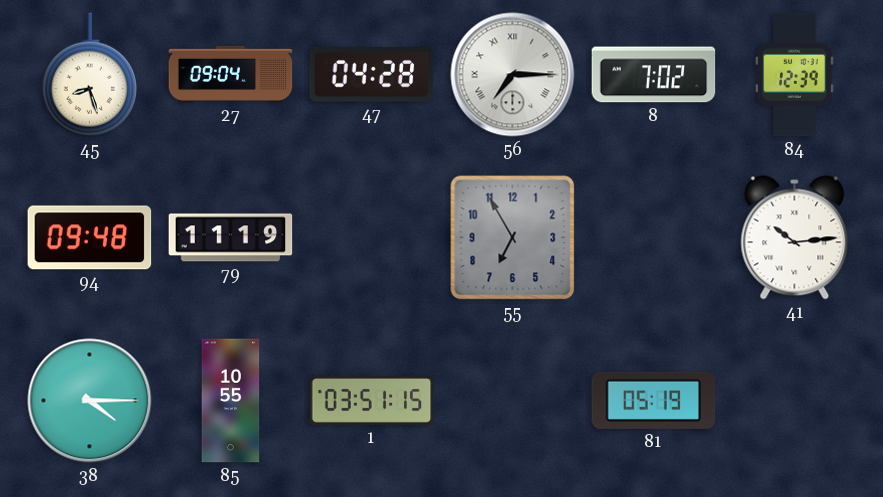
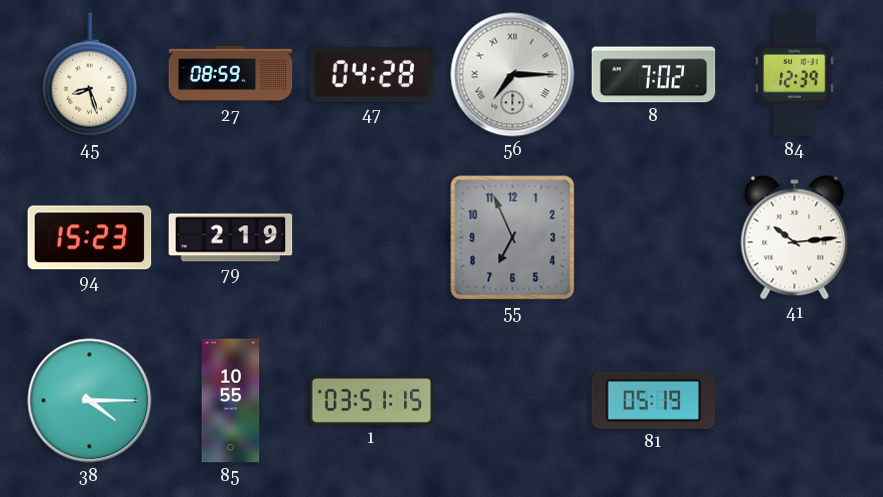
27: 09:04 -> 08:59 (231, 74)
94: 09:48 -> 15:23 (90, 238)
79: 11:19 -> 2:19 (231, 238)
55: 6:55 -> 6:56 (513, 238)
